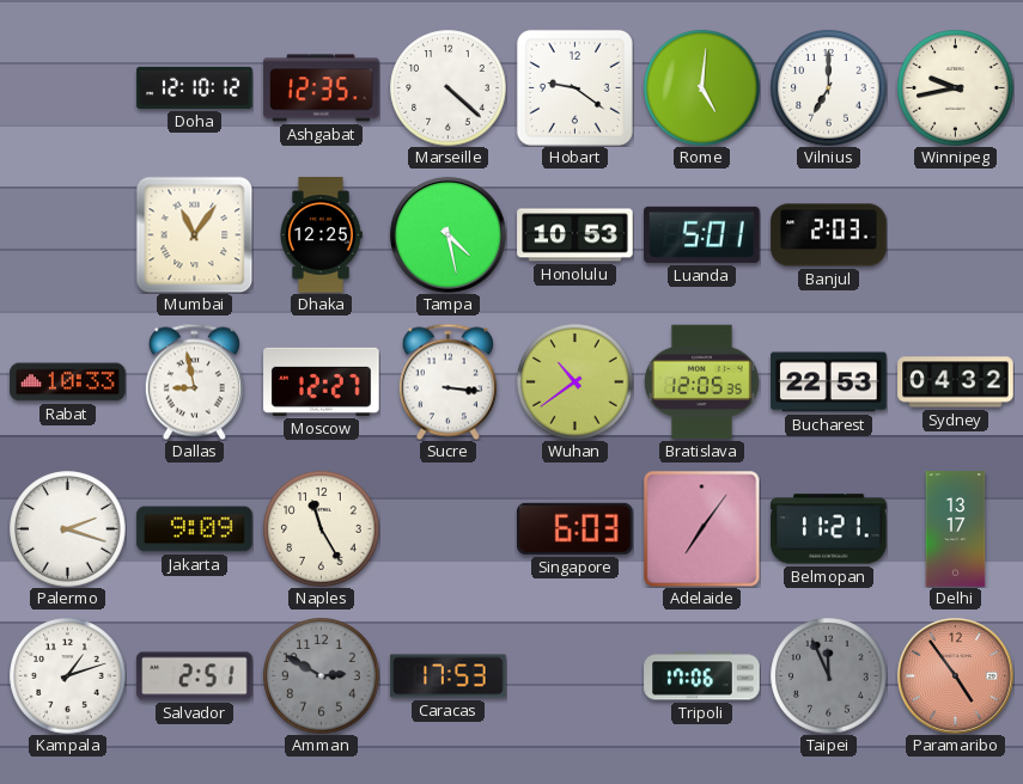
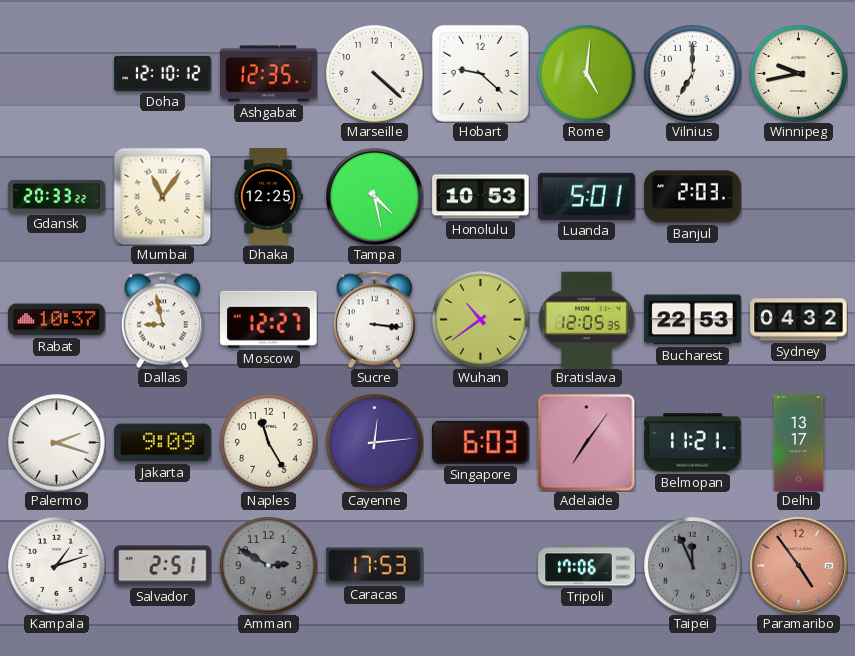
Hobart: 9:21 -> 9:22 (480, 73)
Gdansk: none -> 20:33 (57, 196)
Rabat: 10:33 -> 10:37 (57, 320)
Cayenne: none -> 12:14 (375, 443)
